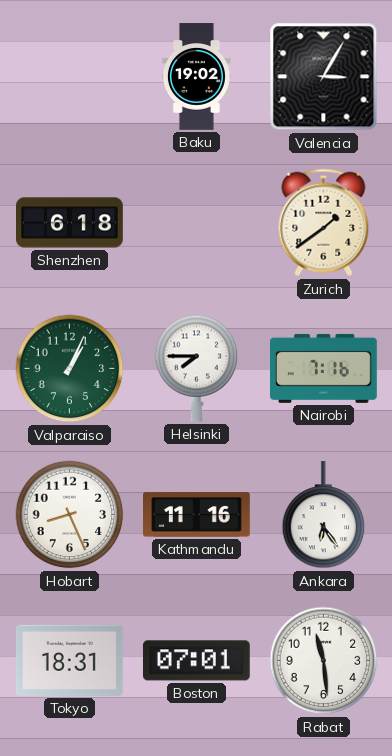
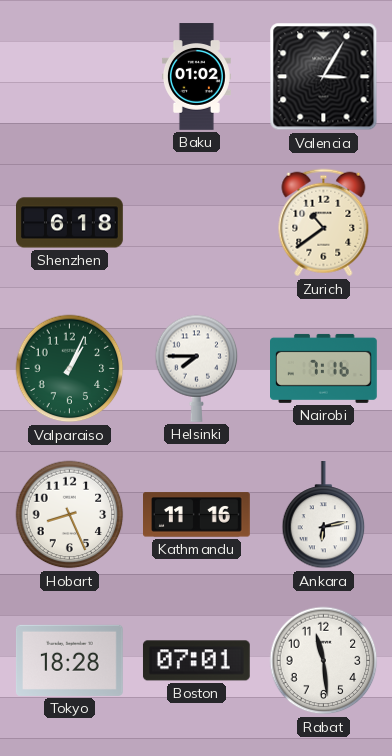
Baku: 19:02 -> 01:02 (196, 77)
Zurich: 1:39 -> 10:39 (324, 223)
Ankara: 6:24 -> 6:13 (324, 516)
Tokyo: 18:31 -> 18:28 (69, 660)
